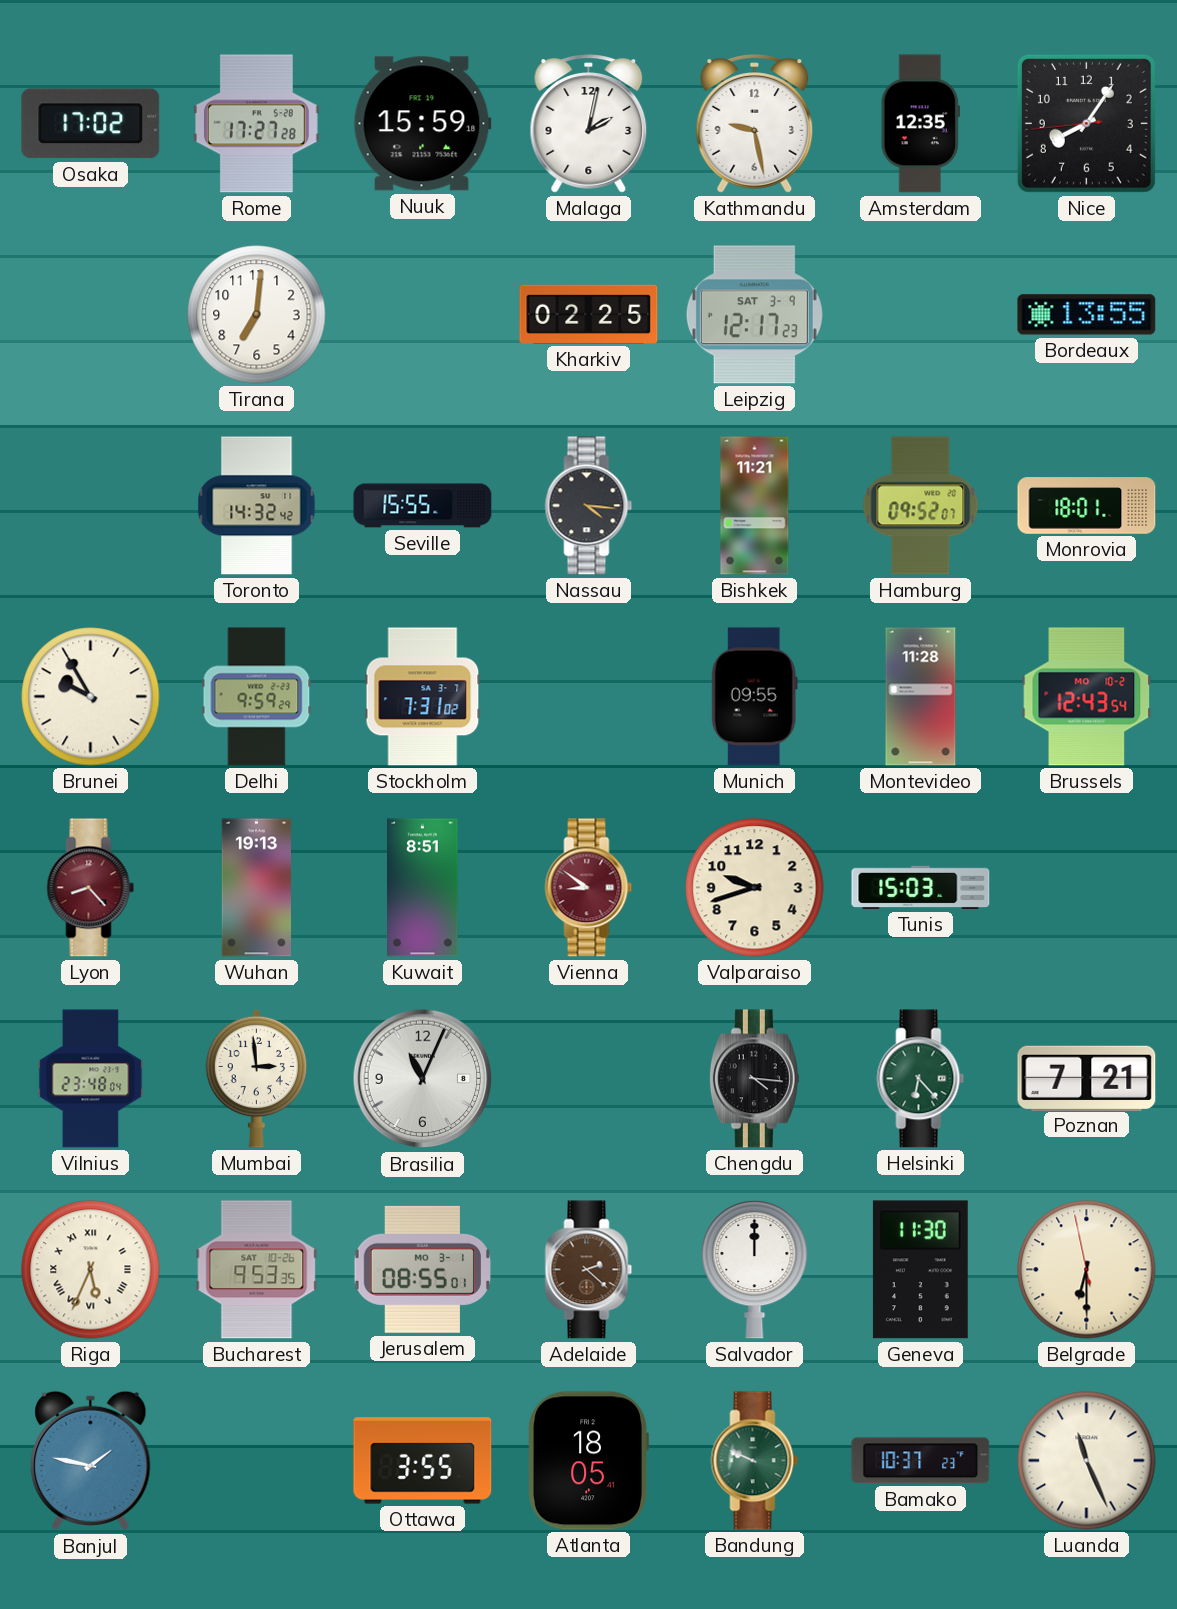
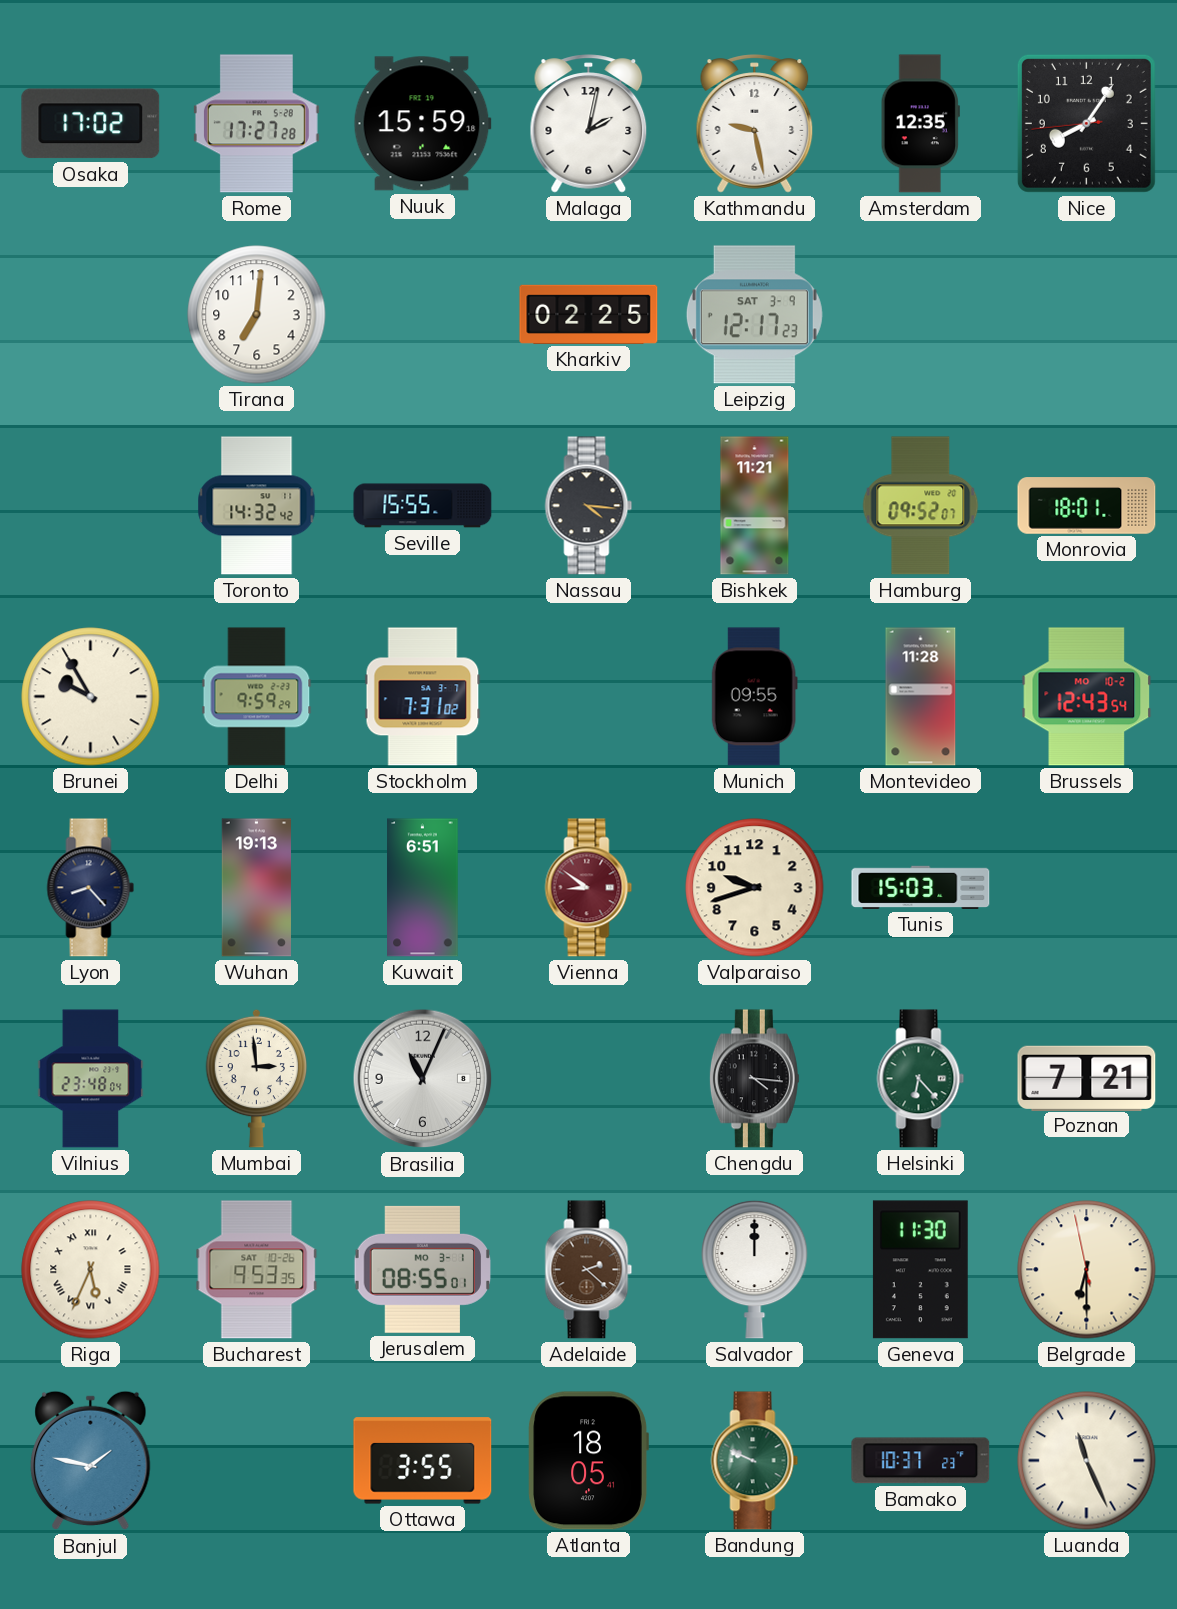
Bordeaux: 13:55 -> none (1087, 315)
Lyon dial: burgundy -> navy (91, 888)
Kuwait: 8:51 -> 6:51 (423, 888)
